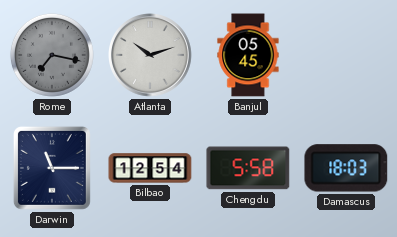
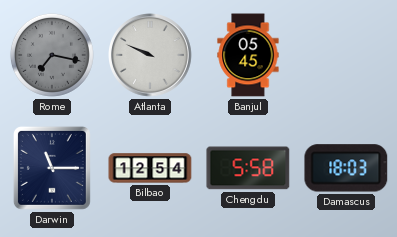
Atlanta: 10:12 -> 9:49 (151, 56)
